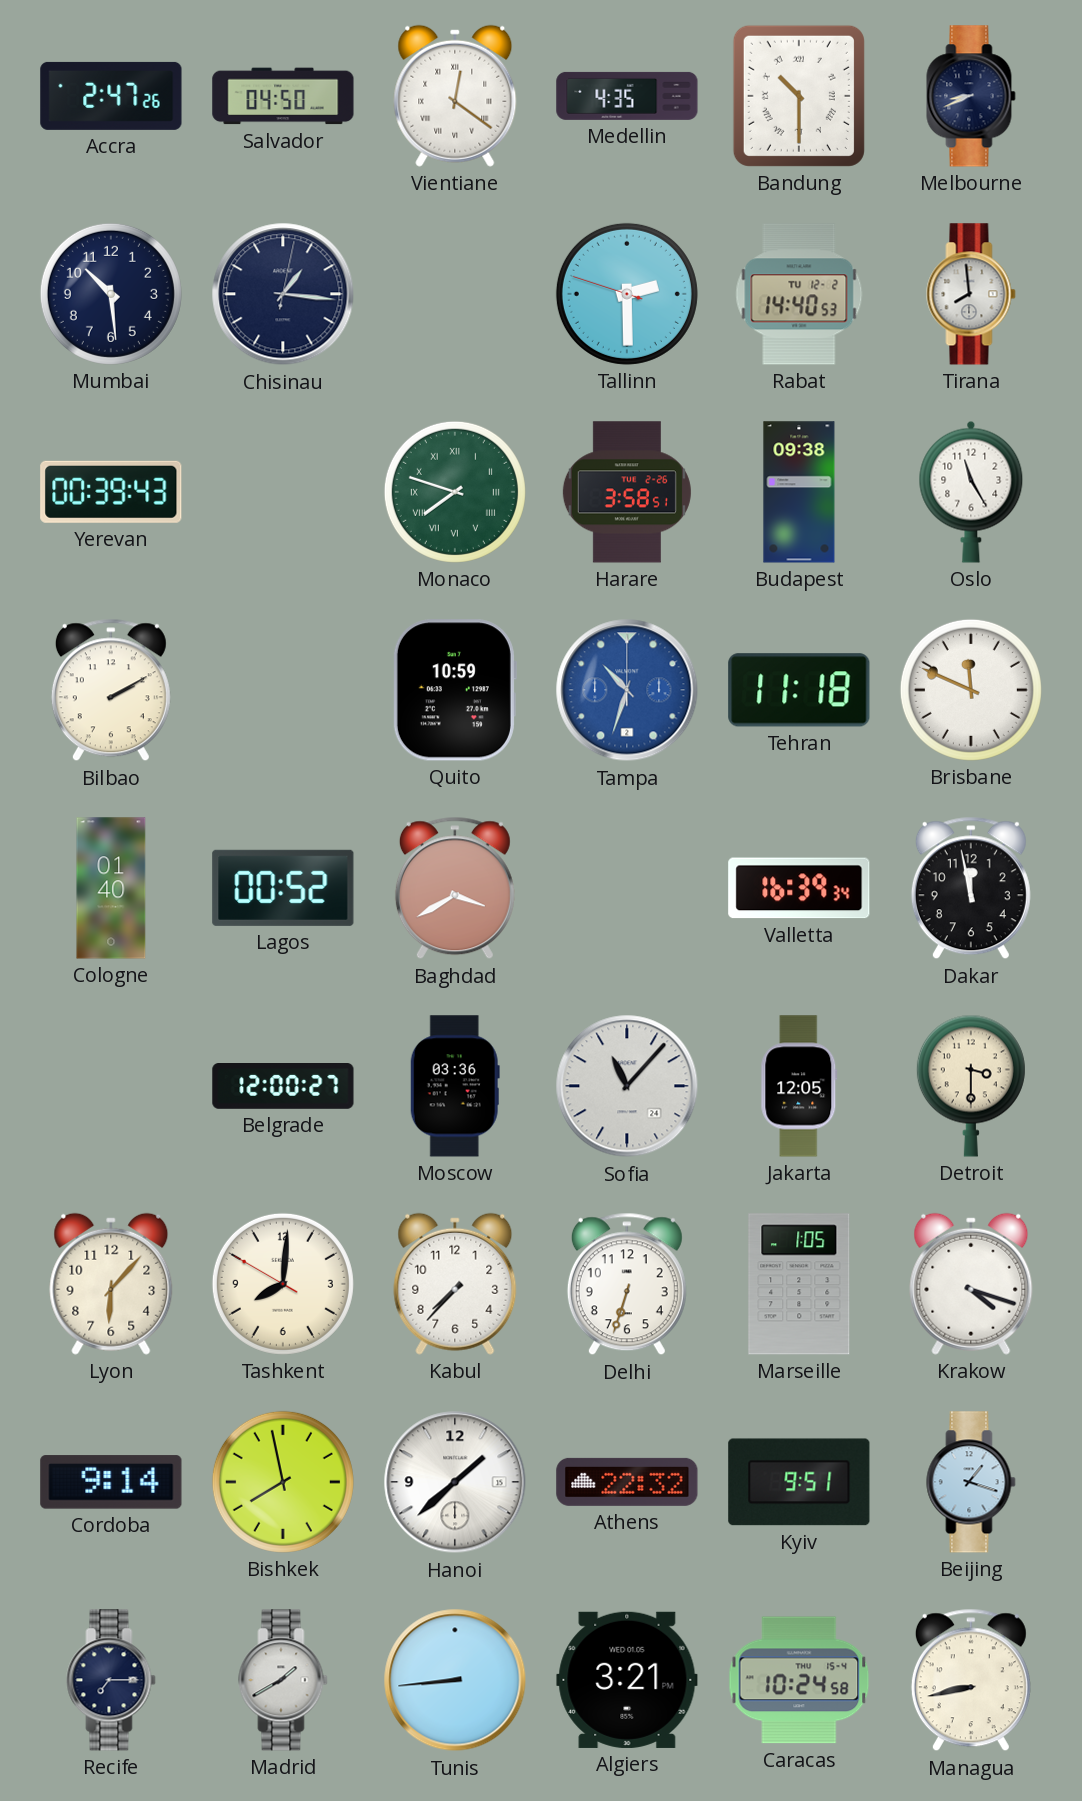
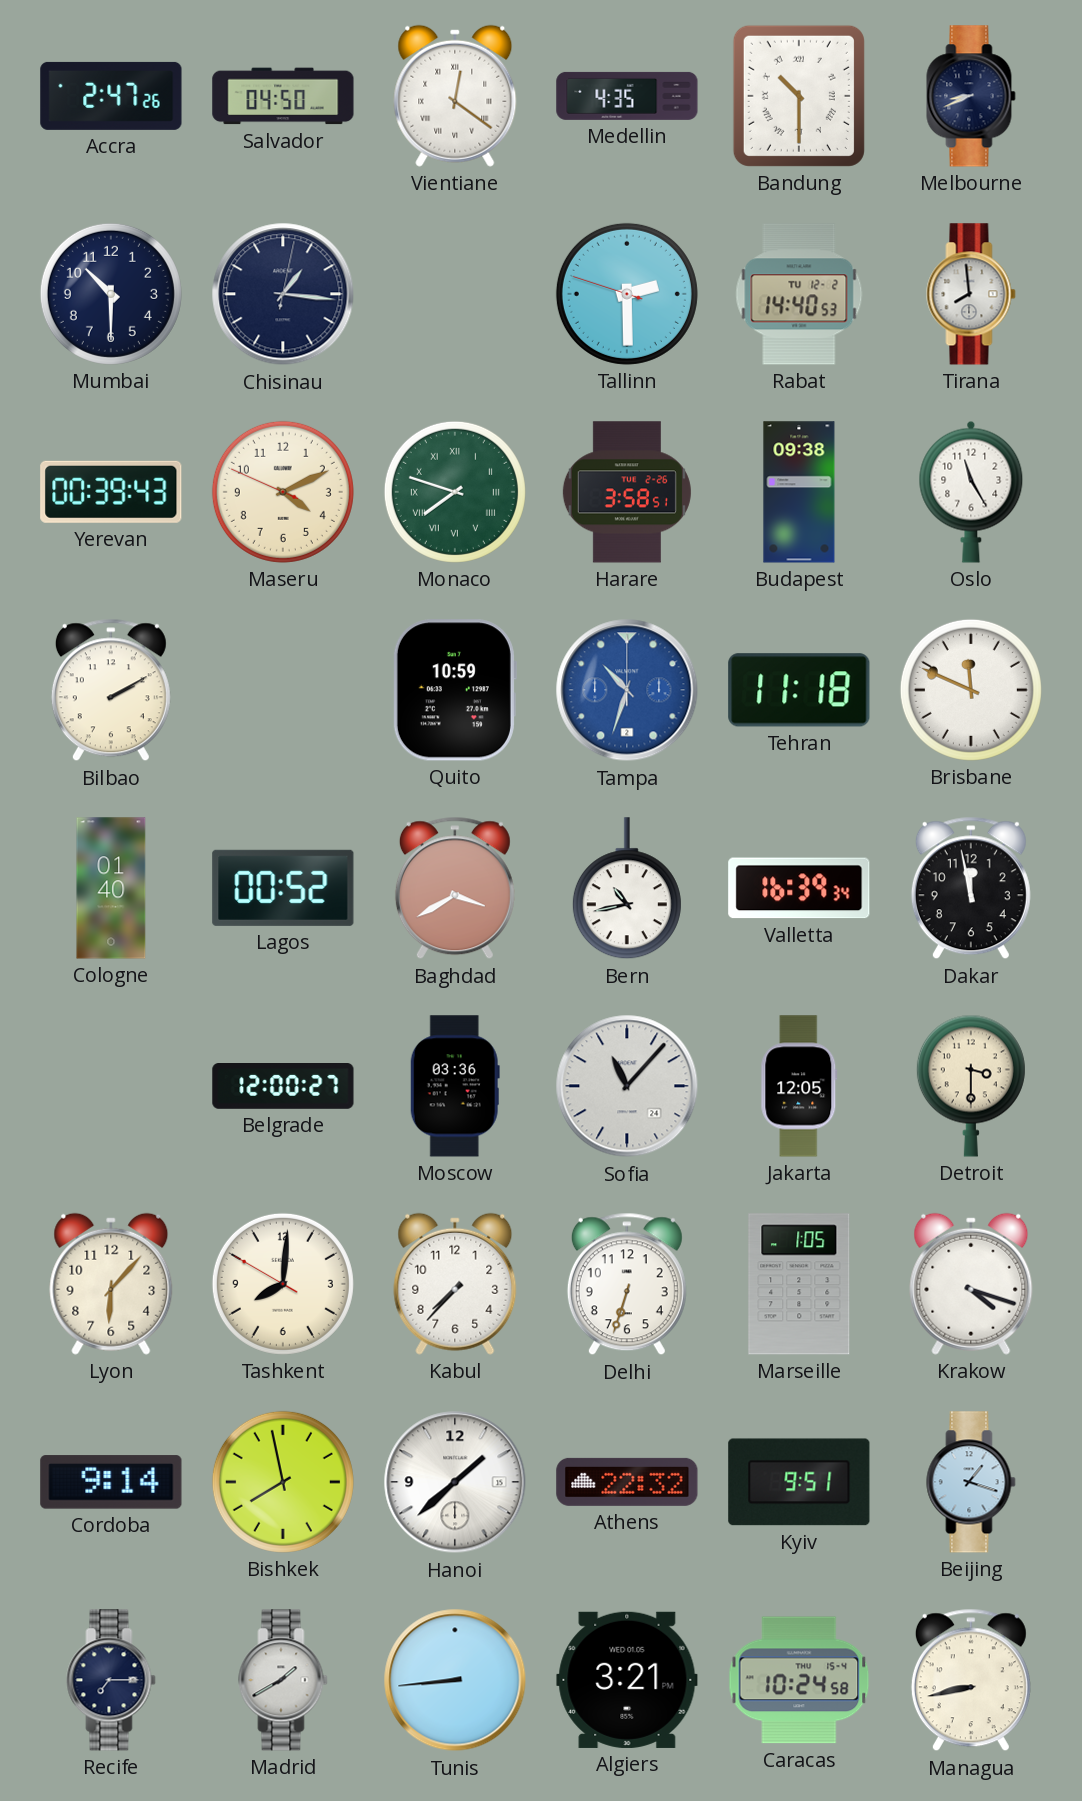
Mumbai: 10:29 -> 10:30 (111, 294)
Maseru: none -> 4:10 (283, 492)
Bern: none -> 10:43 (627, 889)
